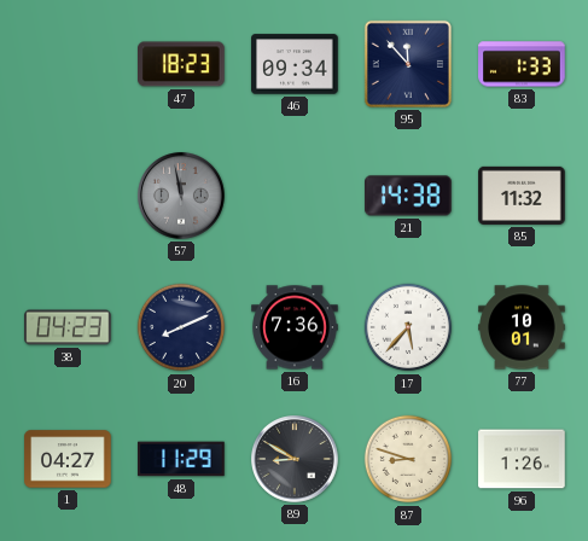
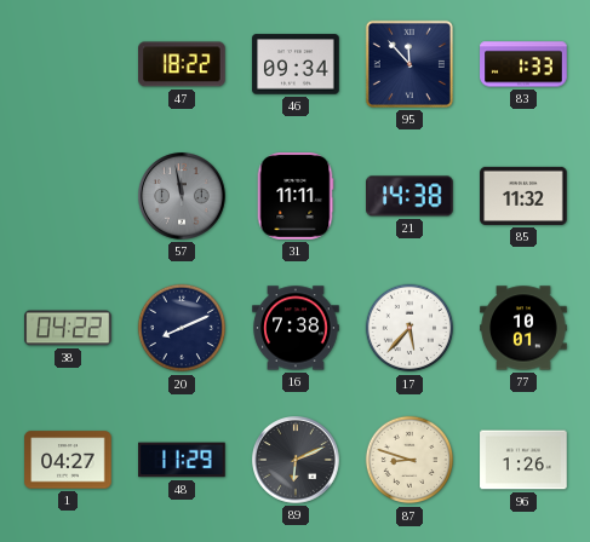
47: 18:23 -> 18:22 (183, 64)
31: none -> 11:11 (296, 196)
38: 04:23 -> 04:22 (68, 328)
16: 7:36 -> 7:38 (296, 328)
89: 8:50 -> 6:11 (297, 461)
